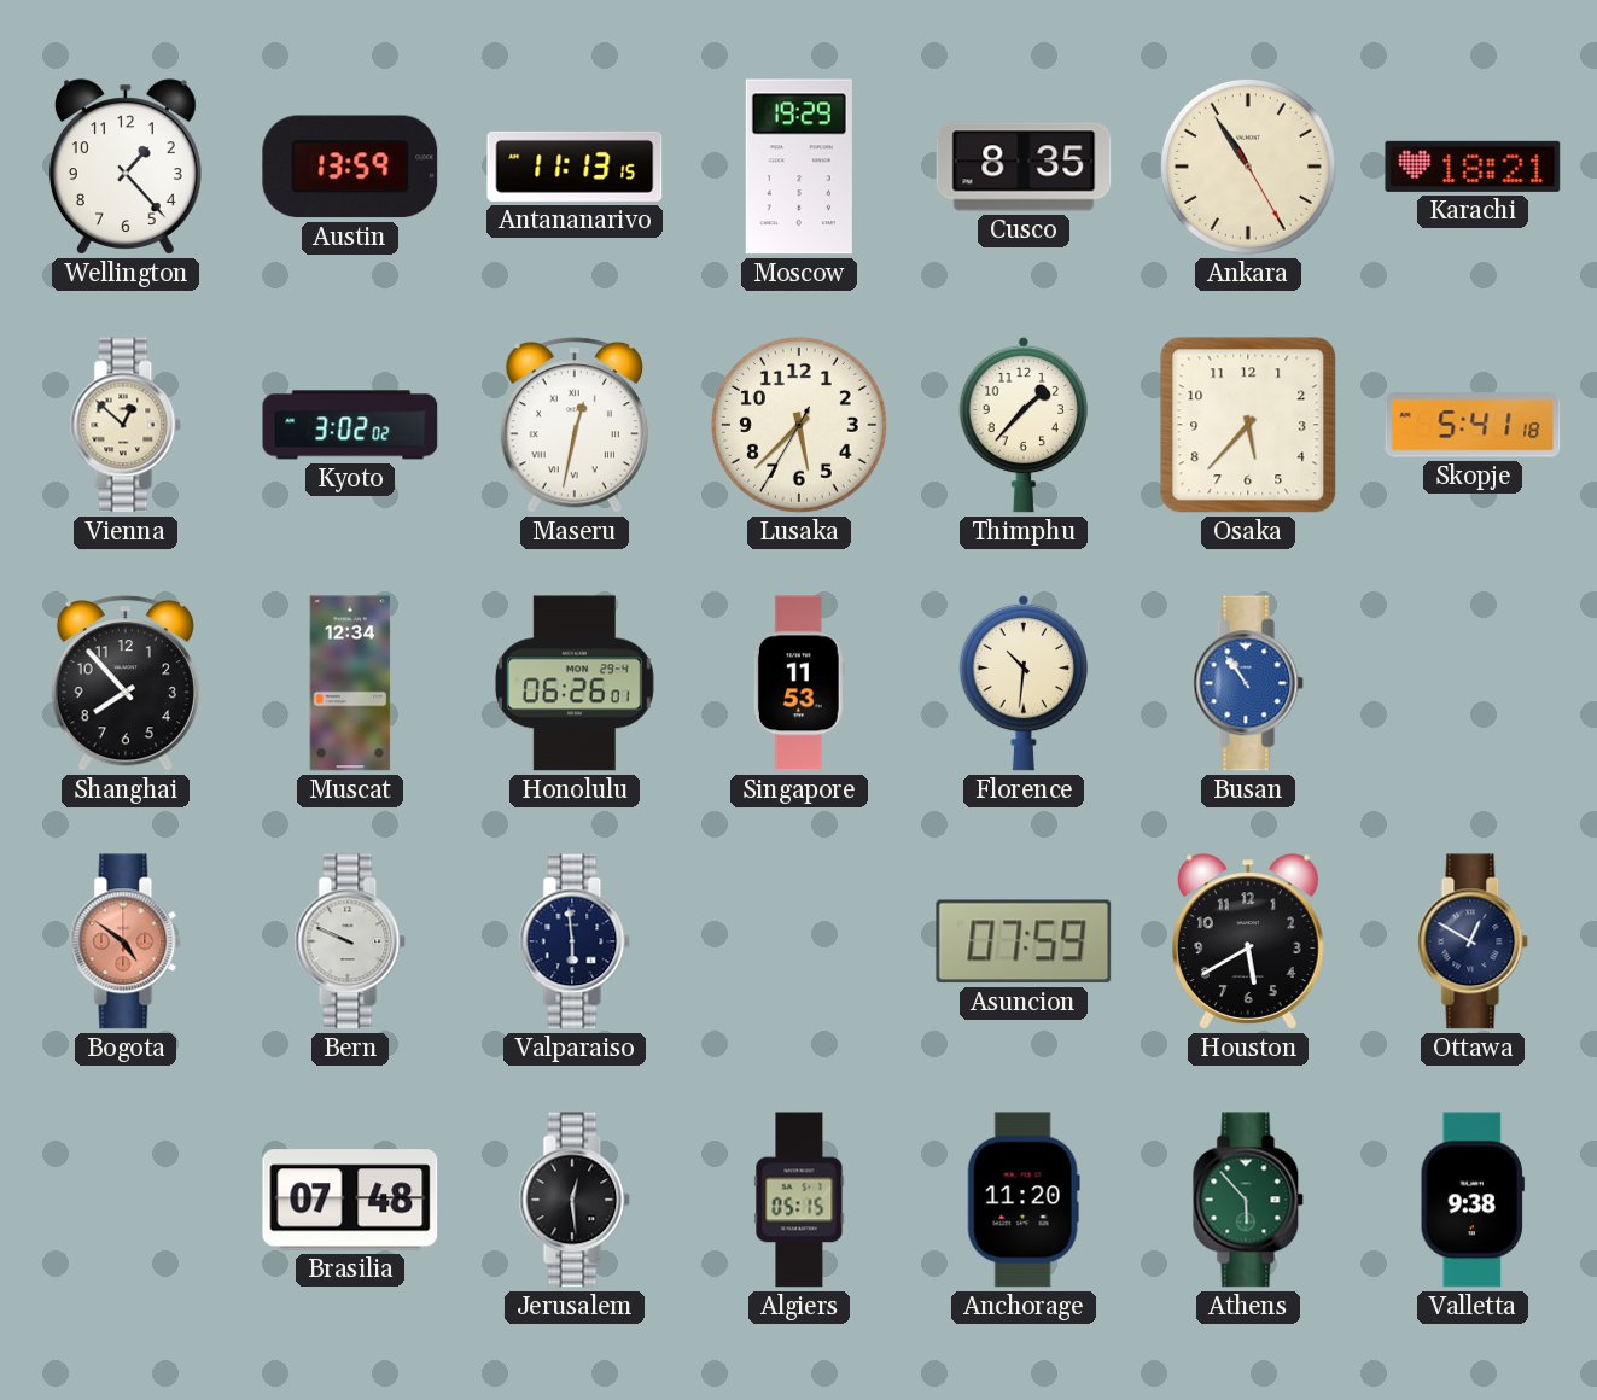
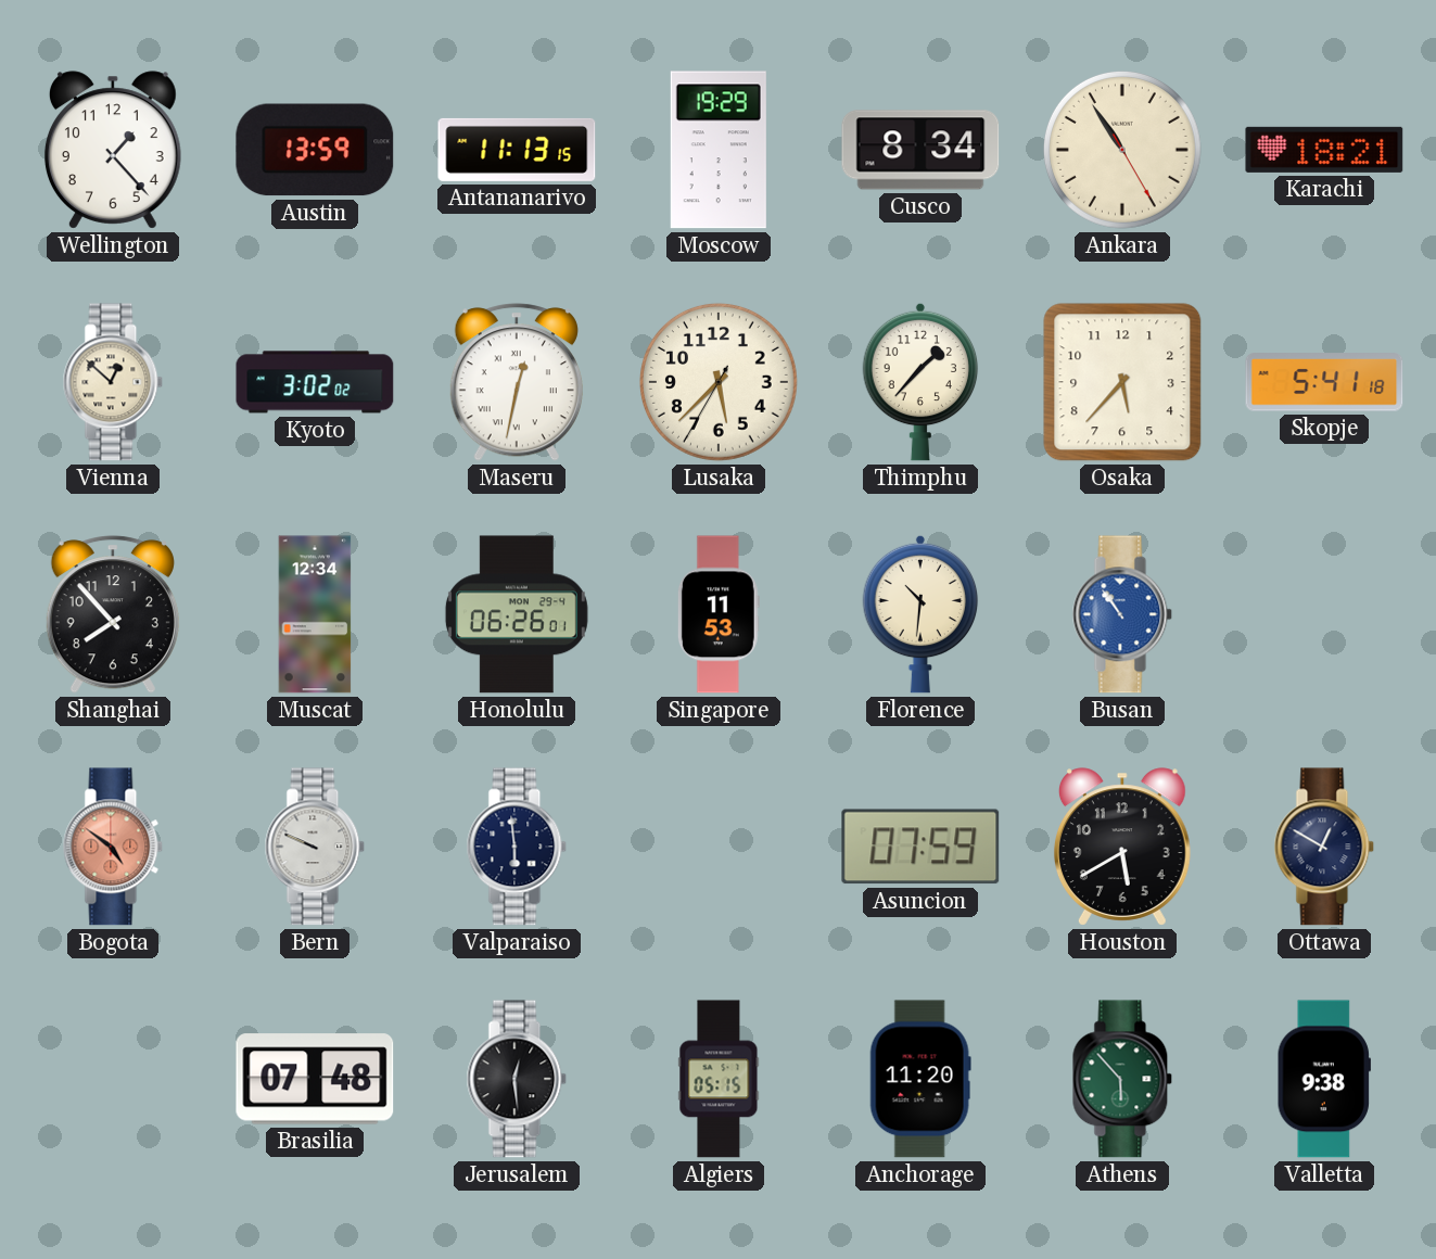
Cusco: 8:35 -> 8:34 (920, 150)
